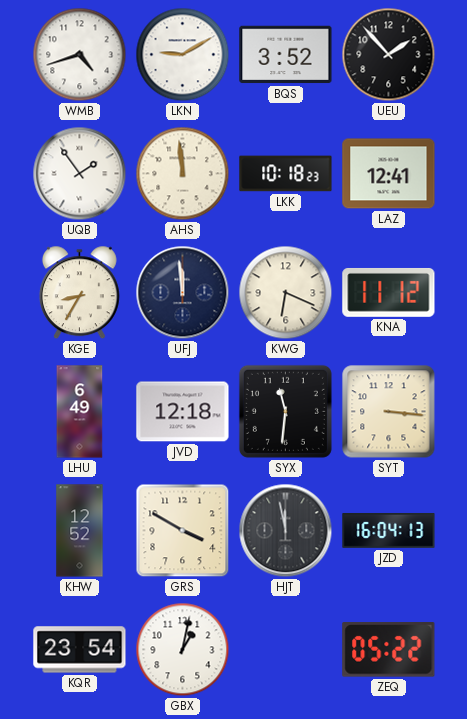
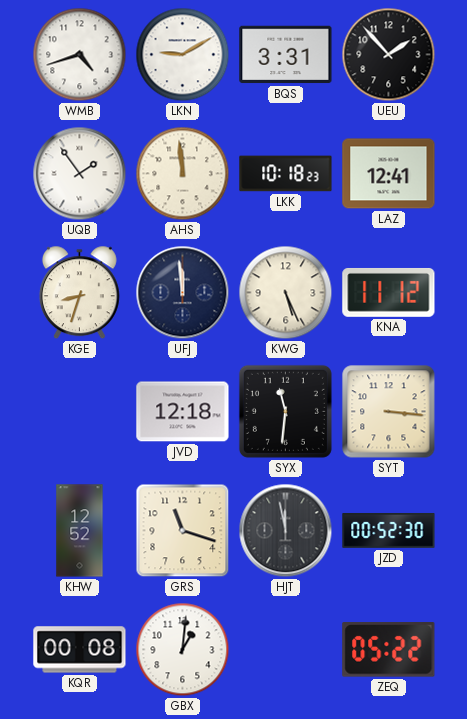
BQS: 3:52 -> 3:31 (286, 55)
KGE: 8:35 -> 8:33 (79, 293)
KWG: 6:19 -> 5:26 (286, 293)
LHU: 6:49 -> none (80, 412)
GRS: 3:50 -> 11:18 (183, 531)
JZD: 16:04 -> 00:52 (389, 531)
KQR: 23:54 -> 00:08 (80, 650)
GBX: 1:02 -> 1:01 (183, 650)
